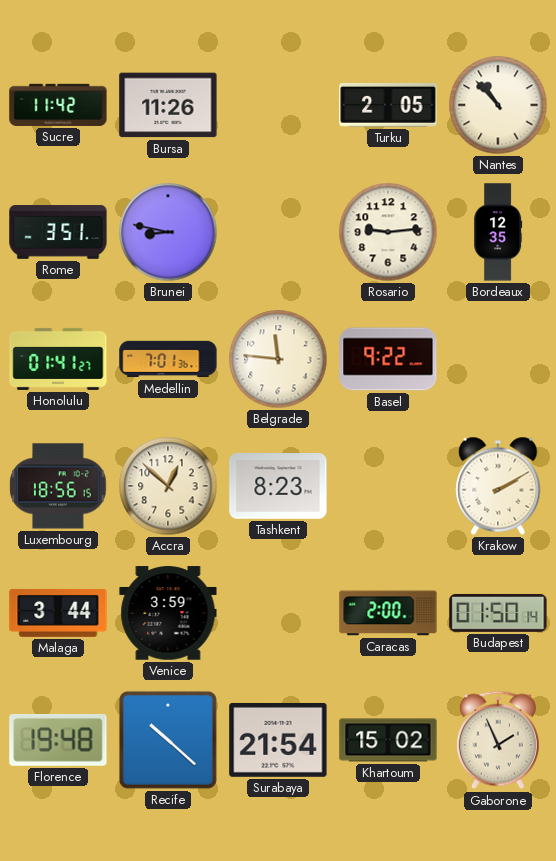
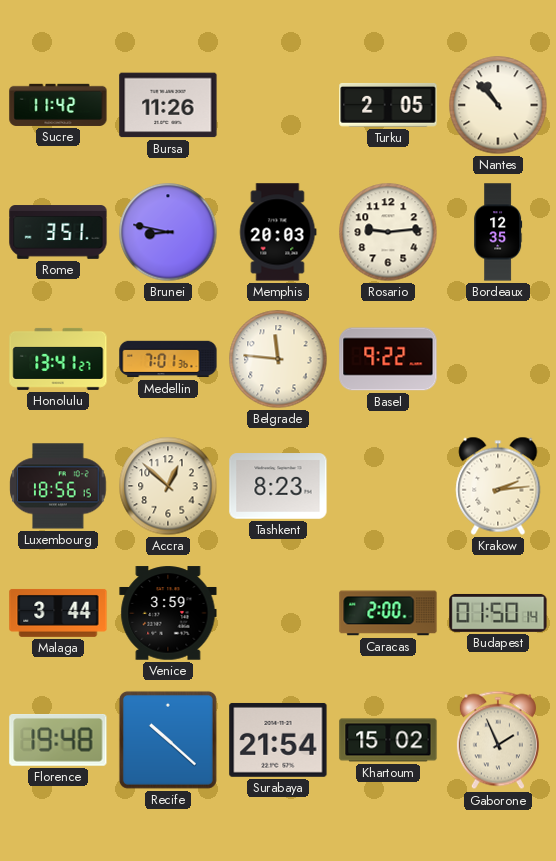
Memphis: none -> 20:03 (278, 232)
Honolulu: 01:41 -> 13:41 (58, 359)
Krakow: 2:10 -> 2:14 (498, 486)
